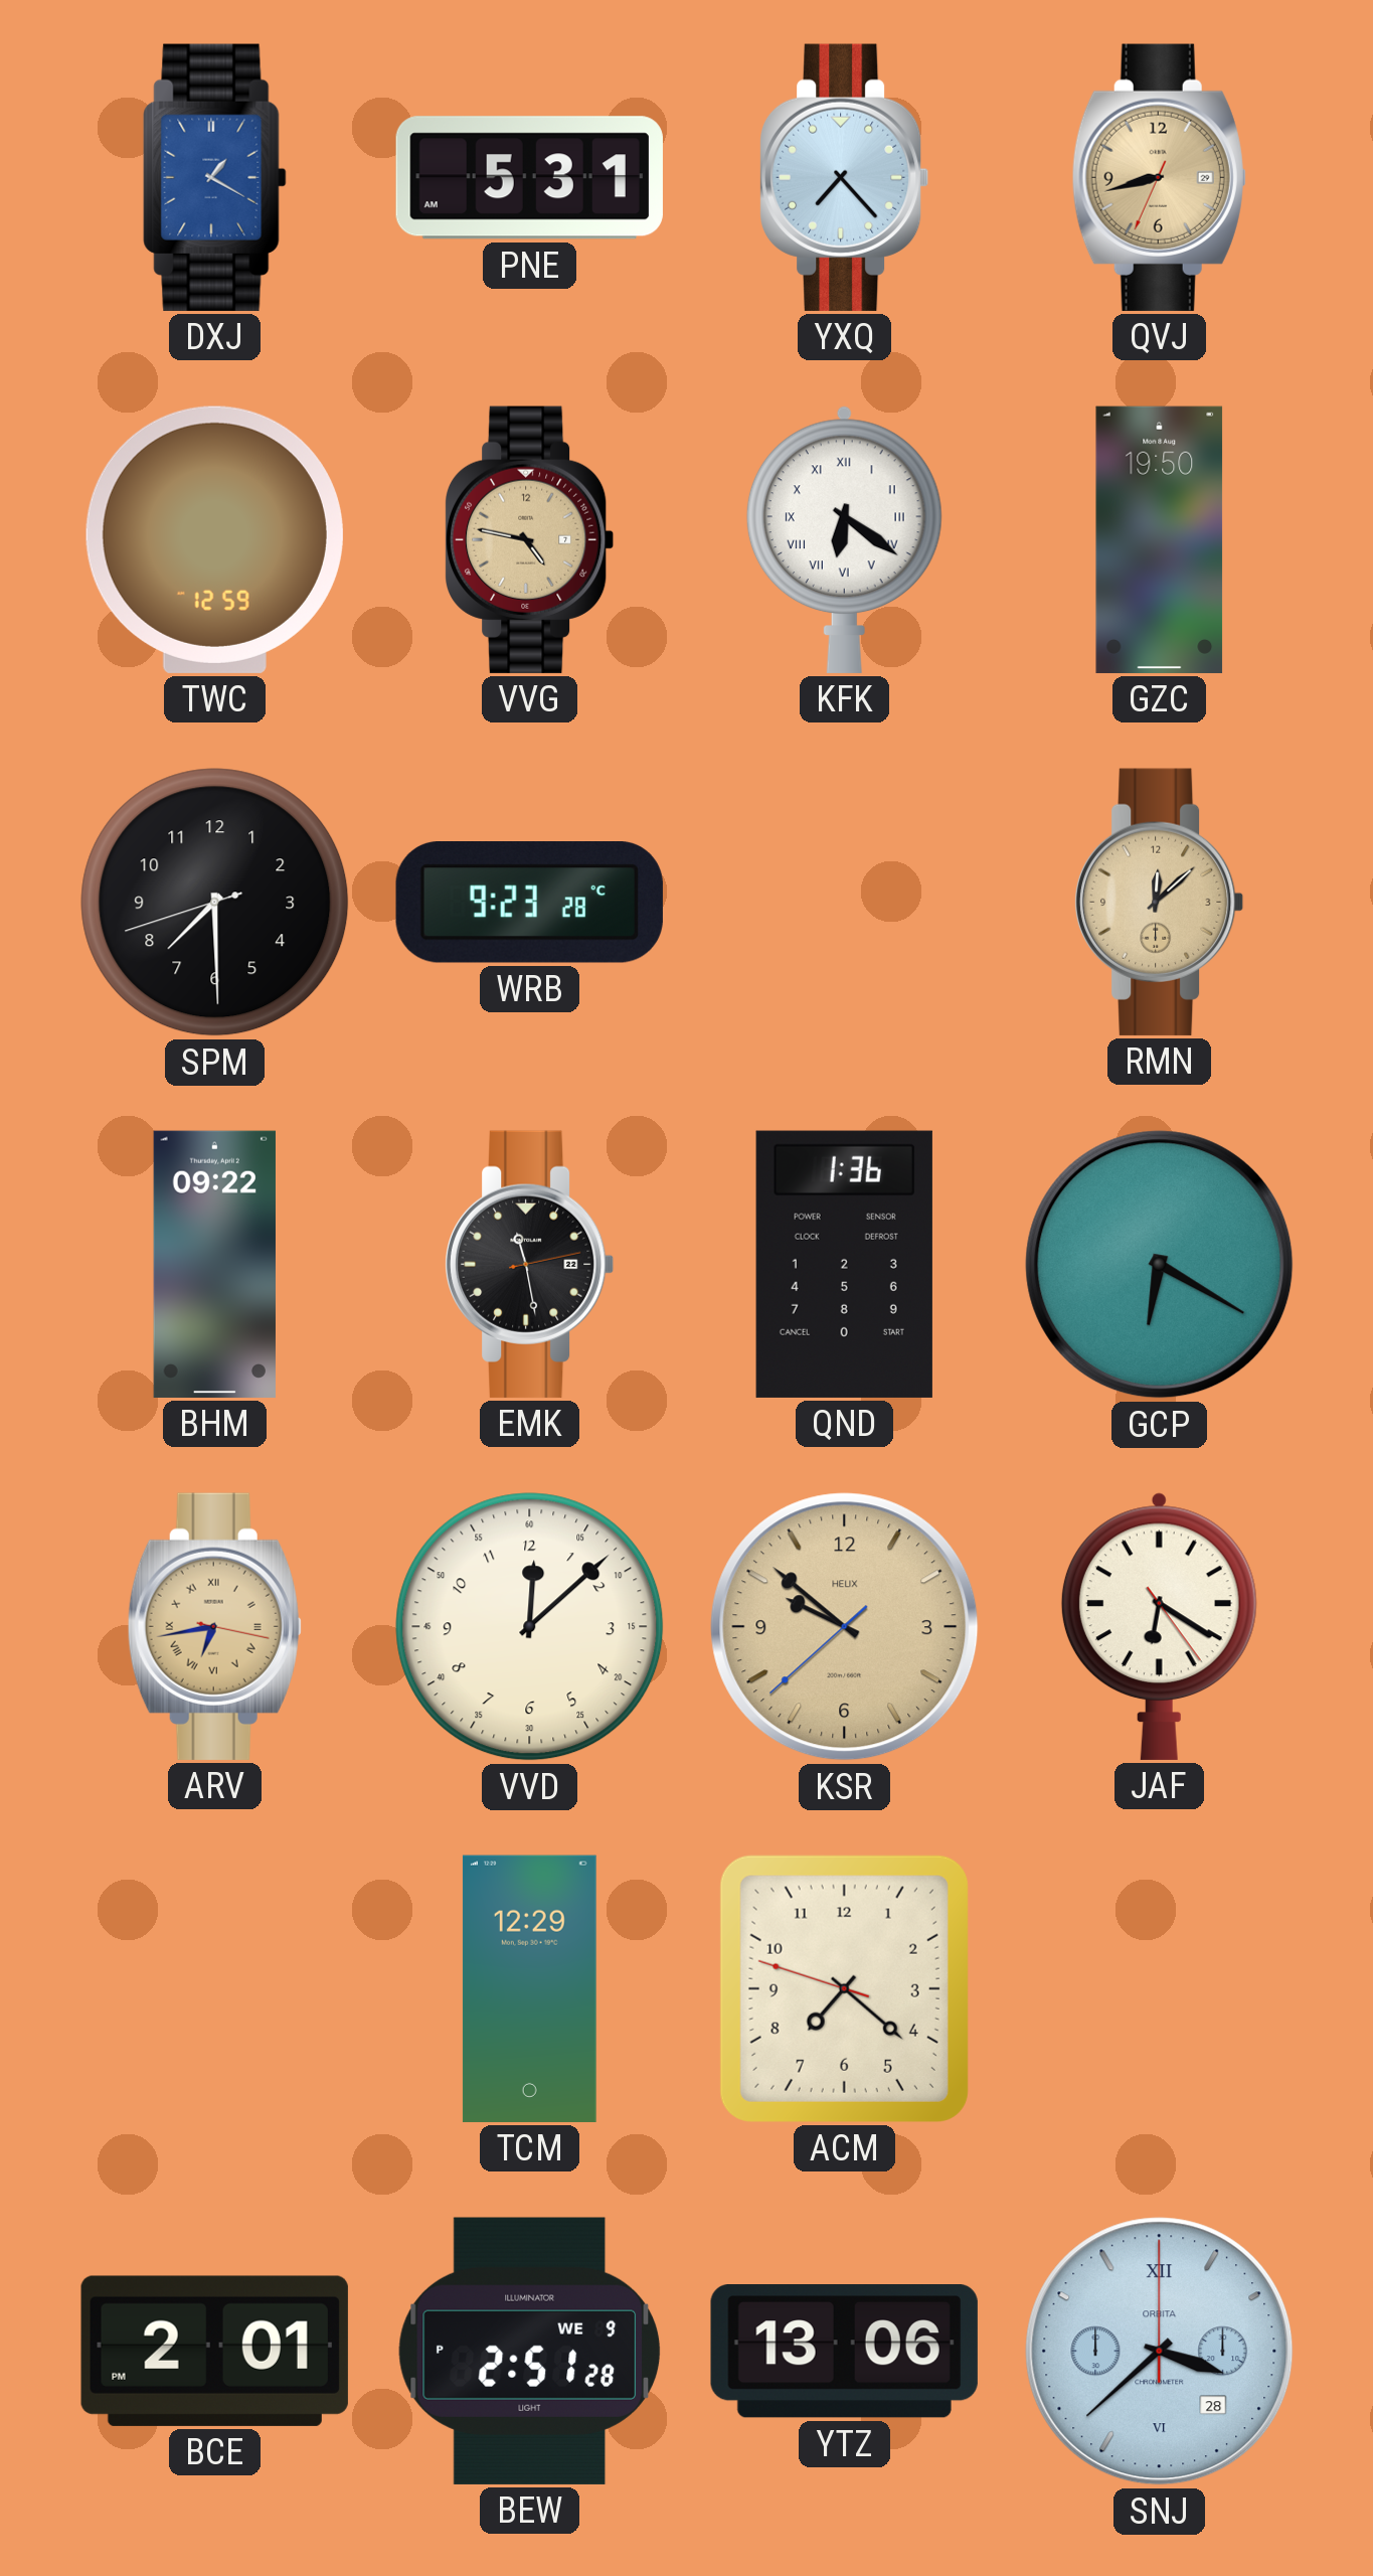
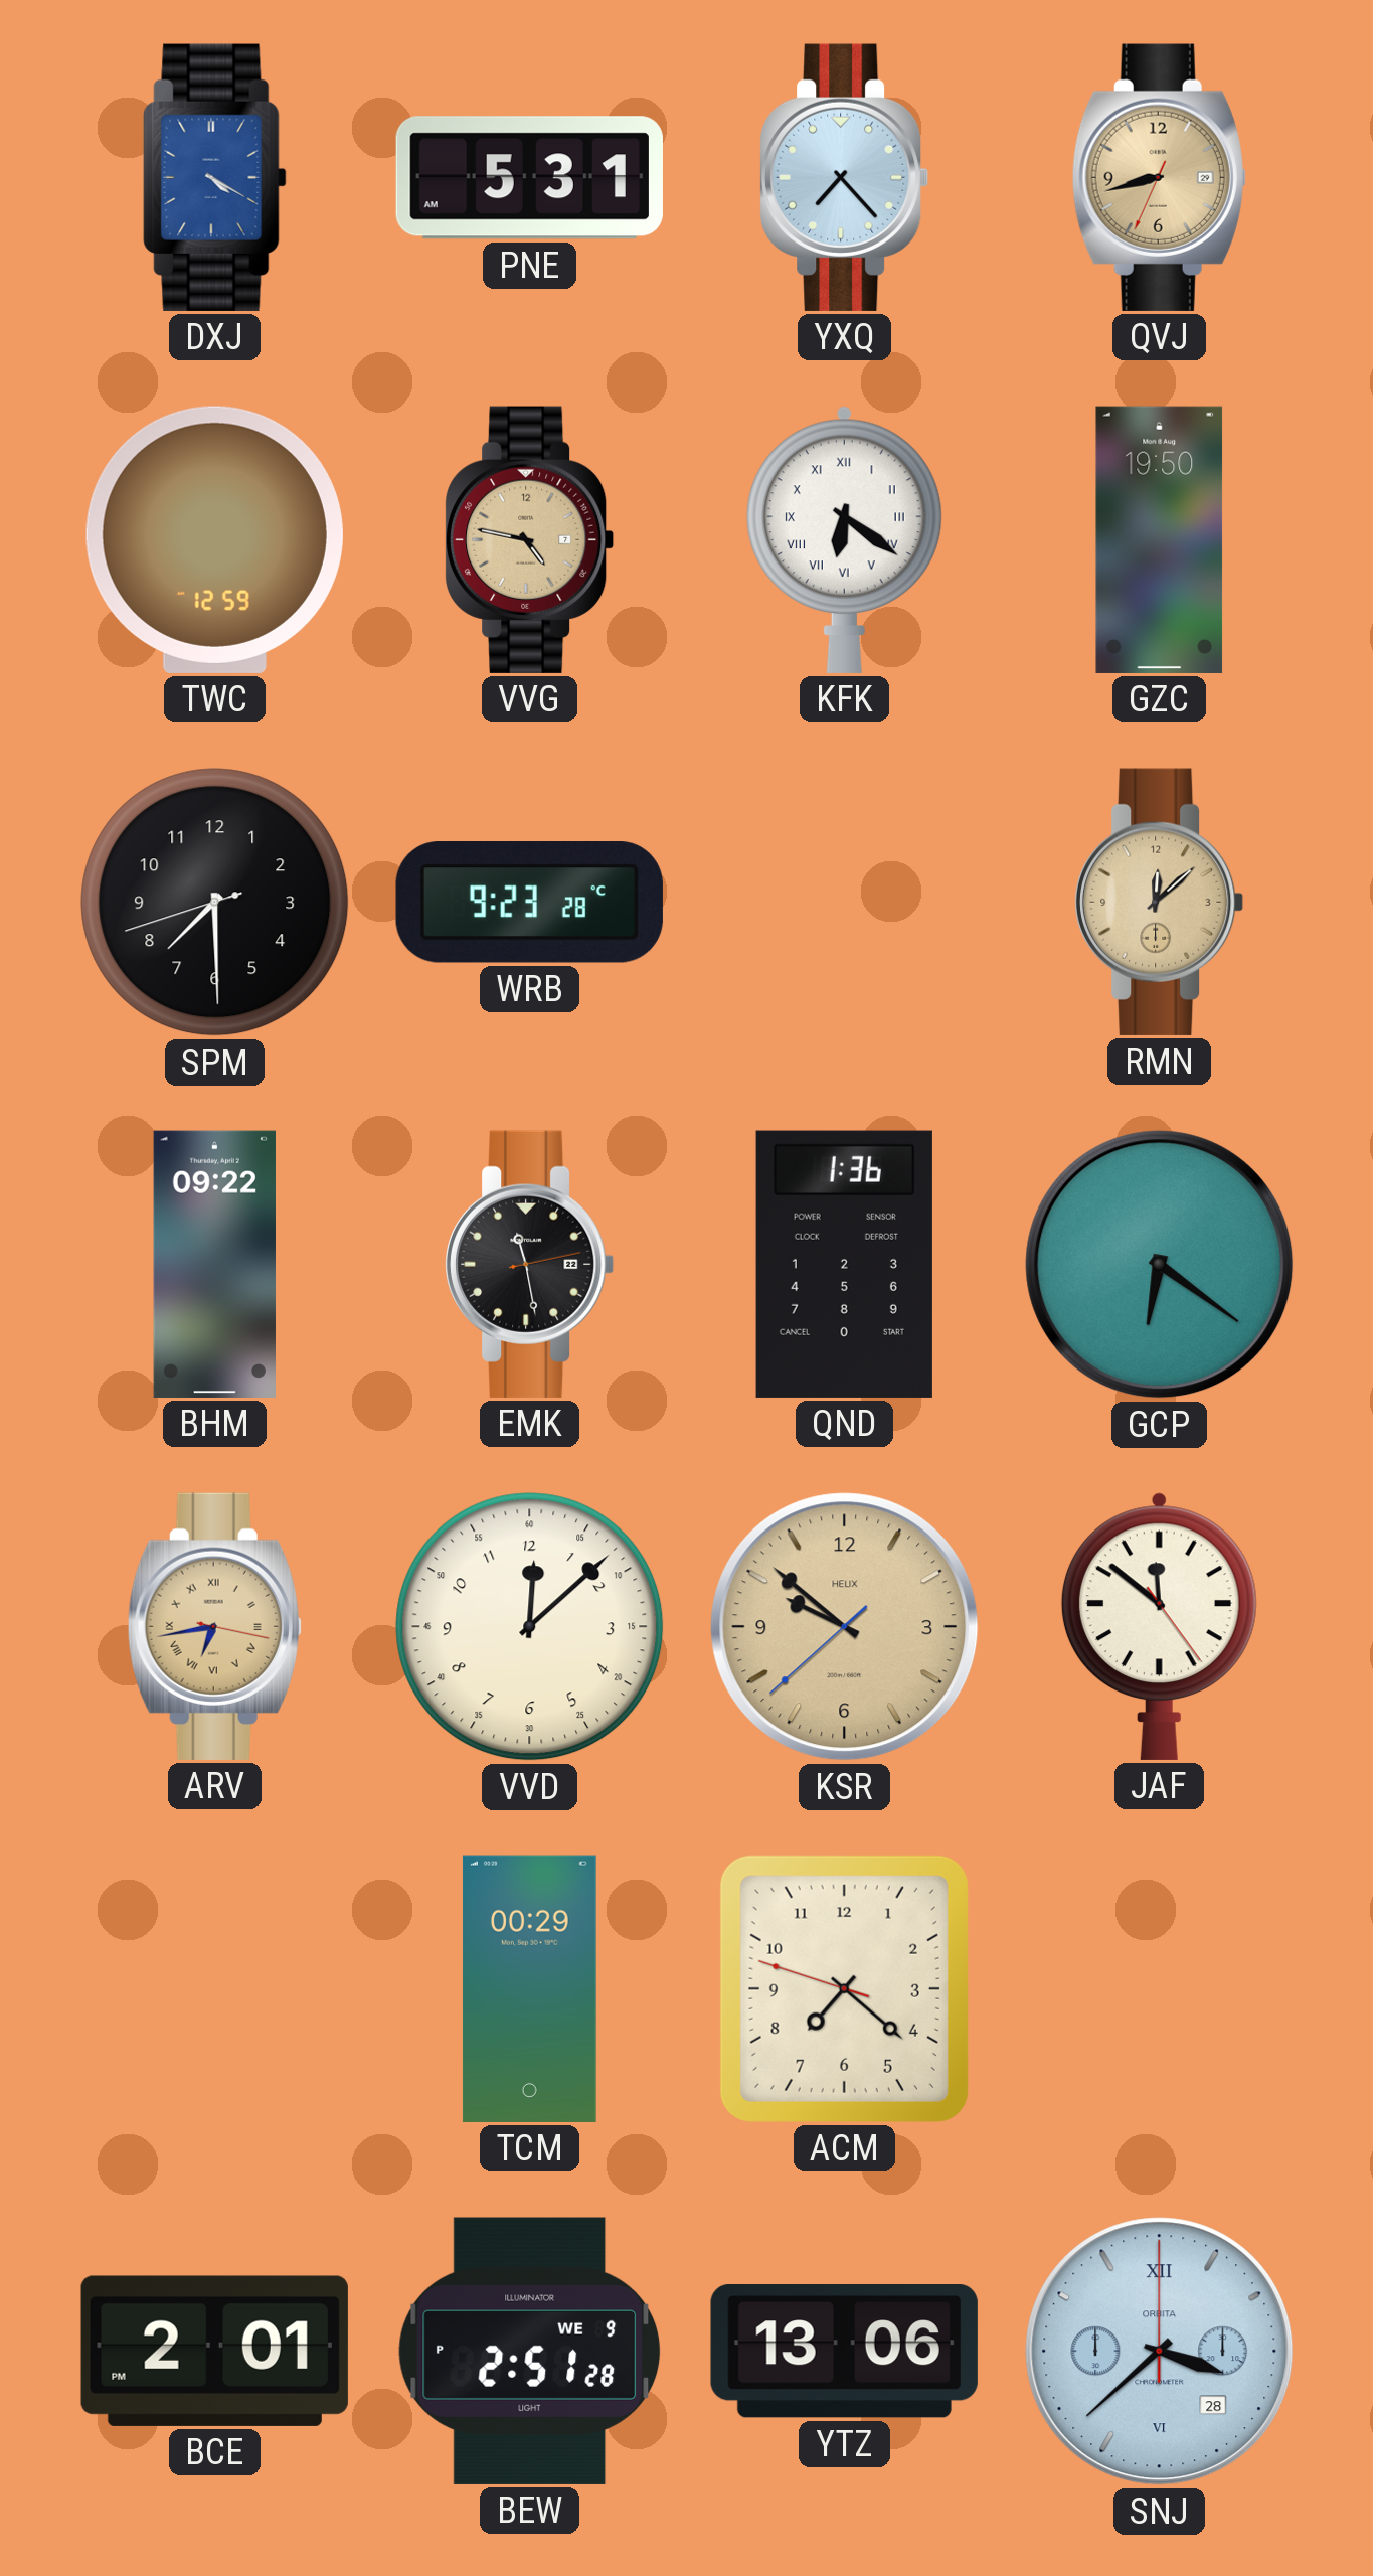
DXJ: 1:20 -> 4:20 (215, 177)
GCP: 6:20 -> 6:21 (1160, 1265)
JAF: 6:20 -> 11:51 (1159, 1626)
TCM: 12:29 -> 00:29 (529, 1988)
